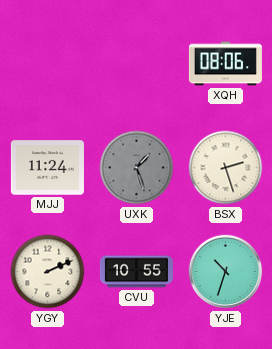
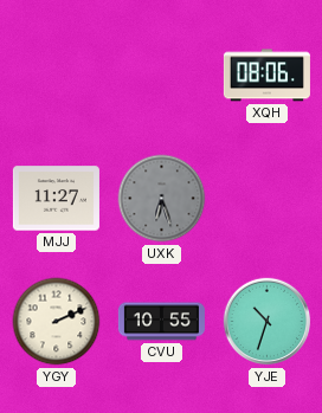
MJJ: 11:24 -> 11:27 (56, 199)
UXK: 1:27 -> 6:27 (162, 199)
BSX: 2:27 -> none (226, 168)
